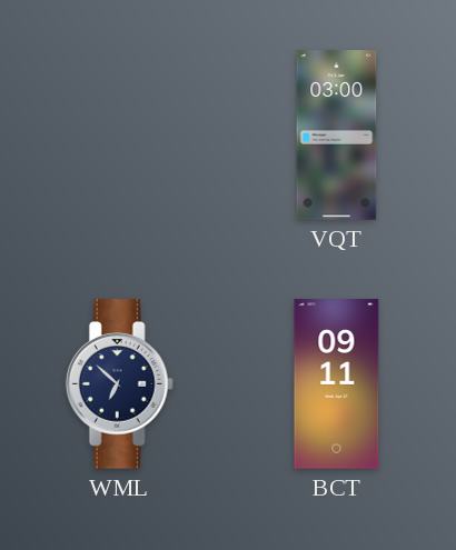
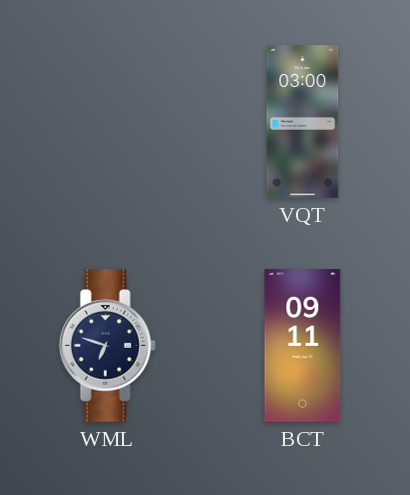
WML: 6:52 -> 6:48 (107, 346)
